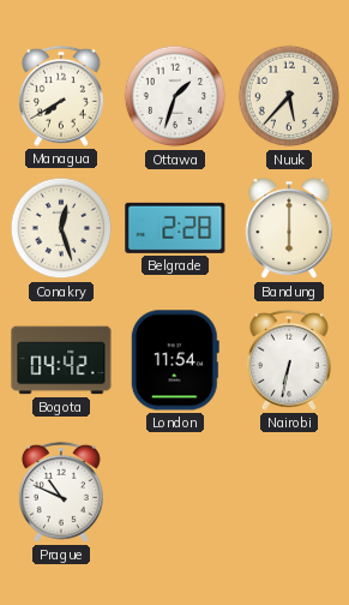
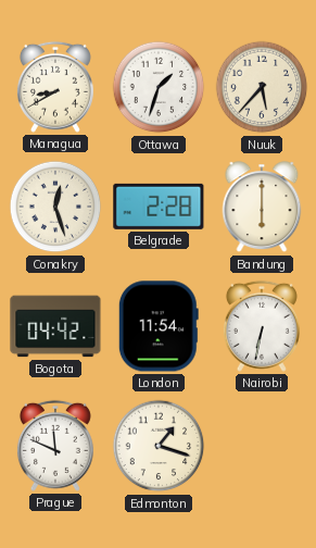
Managua: 7:40 -> 8:40 (55, 87)
Prague: 10:49 -> 11:49 (55, 446)
Edmonton: none -> 1:18 (159, 446)
